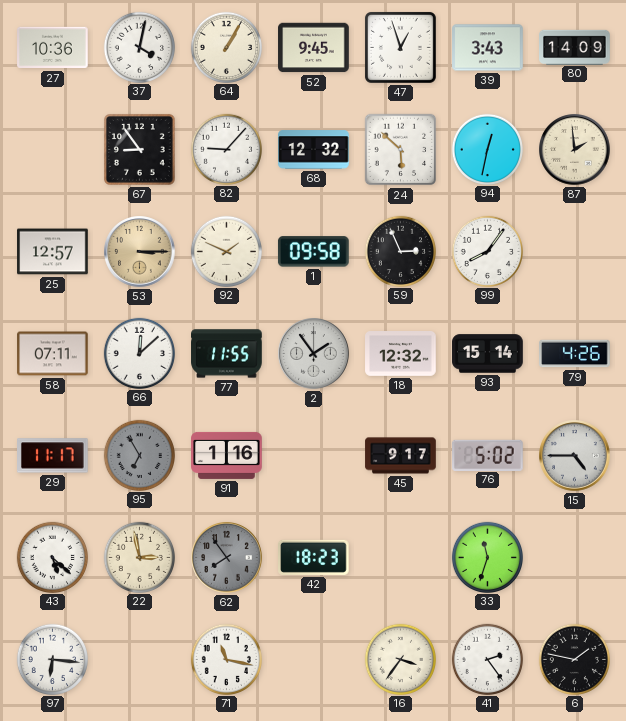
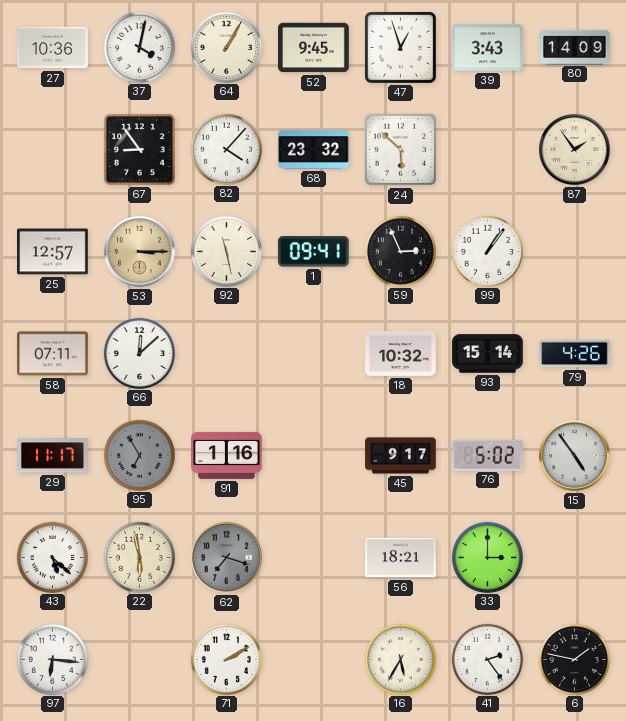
82: 9:07 -> 4:07 (226, 149)
68: 12:32 -> 23:32 (314, 150)
94: 12:32 -> none (487, 149)
87: 1:59 -> 1:54 (575, 150)
92: 1:49 -> 11:28 (226, 251)
1: 09:58 -> 09:41 (314, 252)
99: 8:06 -> 1:06 (487, 251)
77: 11:55 -> none (227, 354)
2: 1:54 -> none (314, 354)
18: 12:32 -> 10:32 (401, 354)
15: 4:45 -> 4:54 (575, 456)
22: 2:58 -> 5:58 (139, 557)
62: 7:54 -> 7:18 (227, 558)
42: 18:23 -> none (314, 557)
56: none -> 18:21 (401, 558)
33: 11:33 -> 3:00 (487, 557)
71: 11:17 -> 2:10 (226, 659)
16: 3:36 -> 5:35 (400, 659)
